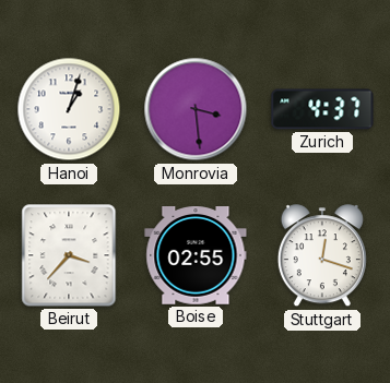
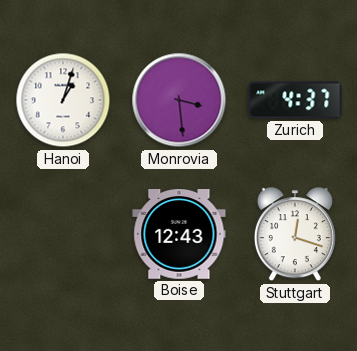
Beirut: 3:37 -> none (69, 255)
Boise: 02:55 -> 12:43 (179, 234)
